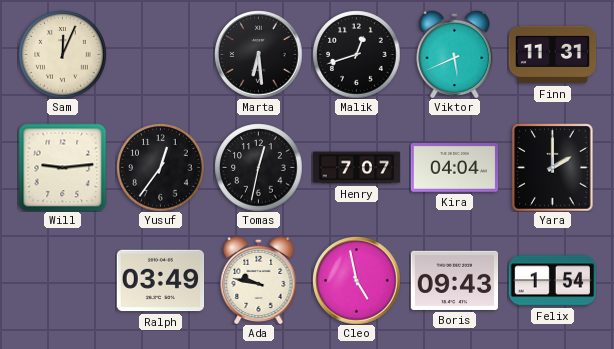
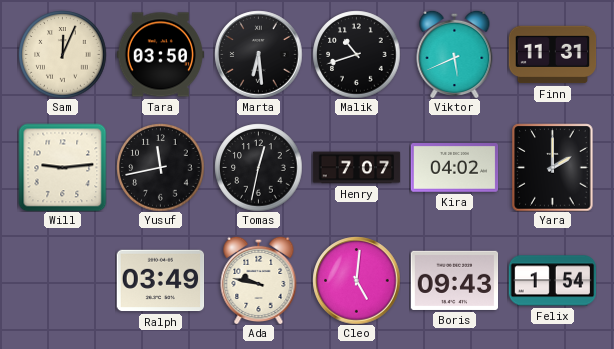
Tara: none -> 03:50 (160, 55)
Malik: 12:42 -> 10:42 (356, 54)
Yusuf: 12:36 -> 11:43 (160, 167)
Kira: 04:04 -> 04:02 (454, 168)
Cleo: 4:58 -> 5:01 (356, 280)
